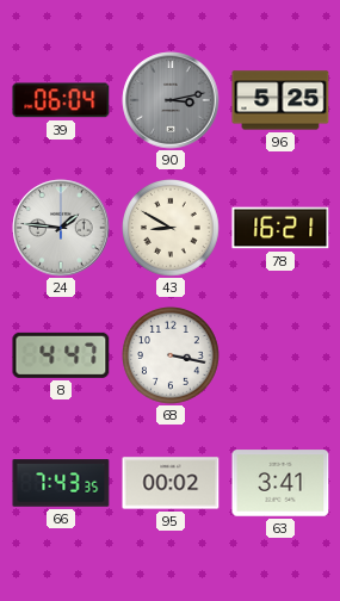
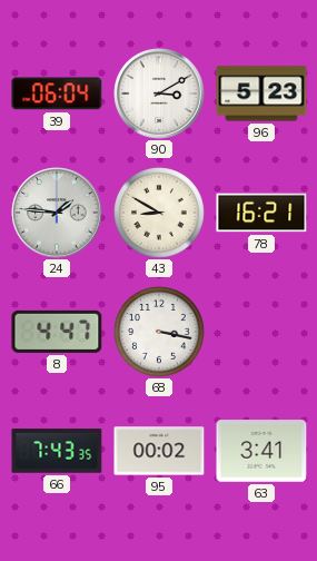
90: 3:13 -> 3:10 (159, 93)
90 dial: grey -> white (159, 93)
96: 5:25 -> 5:23 (261, 93)
